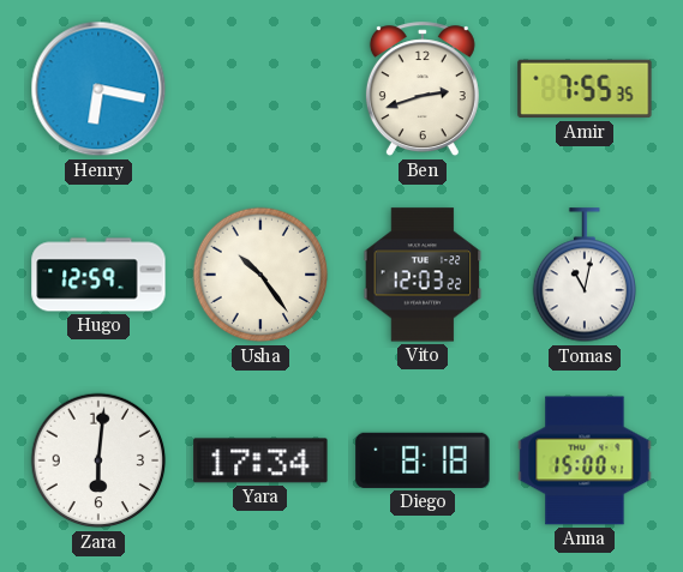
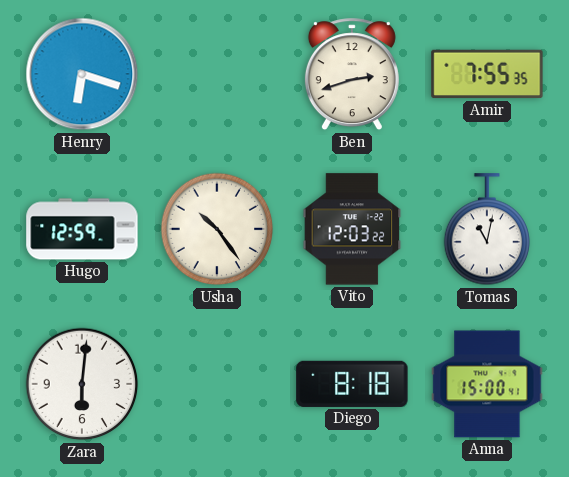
Henry: 6:17 -> 6:18 (82, 74)
Yara: 17:34 -> none (260, 460)
